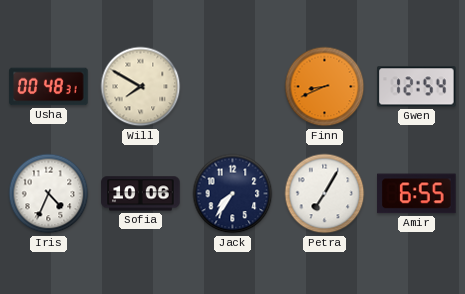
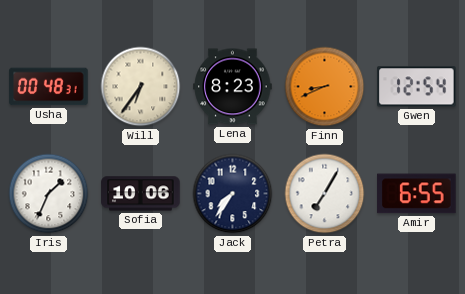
Will: 7:50 -> 6:36 (141, 87)
Lena: none -> 8:23 (233, 87)
Iris: 4:34 -> 1:34 (49, 194)
